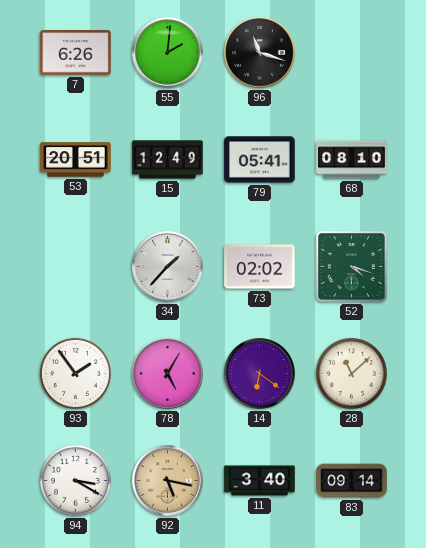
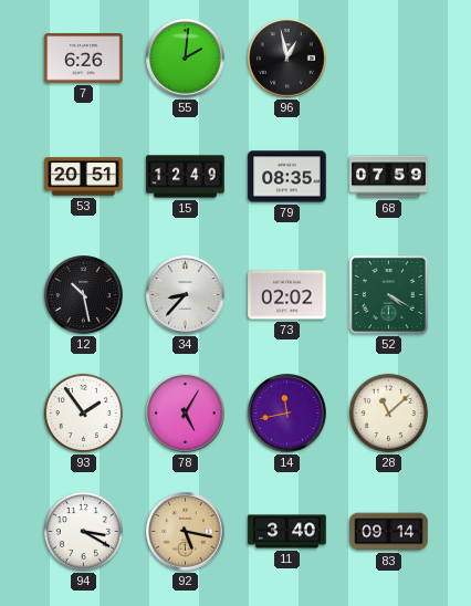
96: 11:18 -> 12:58 (287, 59)
79: 05:41 -> 08:35 (287, 177)
68: 08:10 -> 07:59 (389, 177)
12: none -> 10:28 (84, 295)
34: 1:37 -> 8:37 (186, 295)
52: 4:18 -> 4:20 (389, 295)
14: 6:21 -> 11:43 (287, 414)
